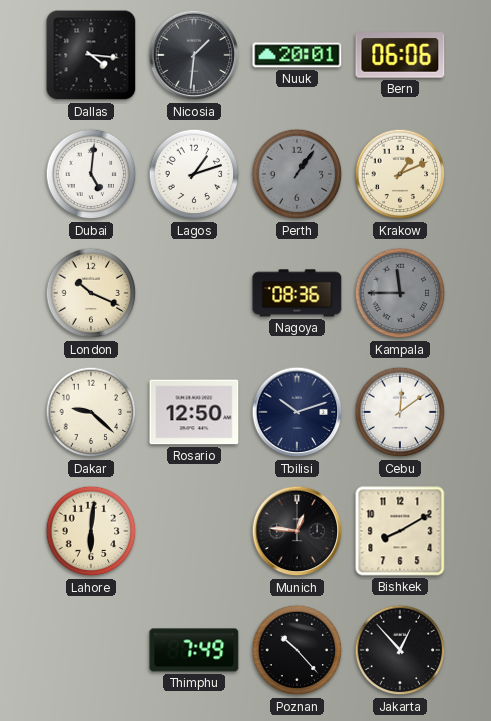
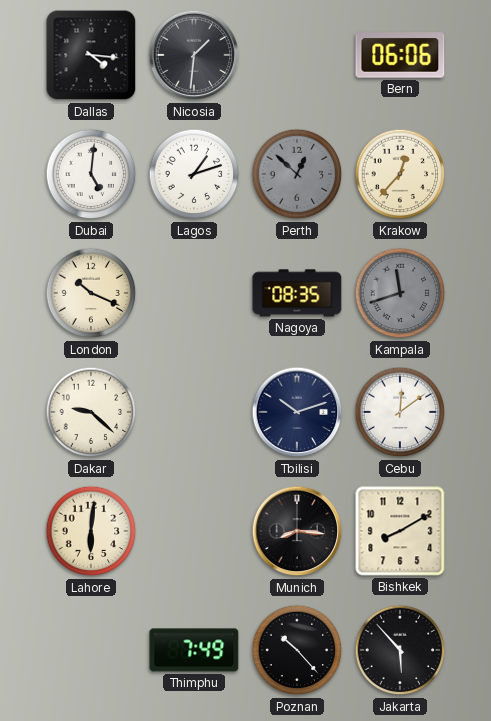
Nuuk: 20:01 -> none (297, 55)
Perth: 1:06 -> 12:52 (297, 174)
Krakow: 1:11 -> 12:37 (400, 174)
Nagoya: 08:36 -> 08:35 (297, 293)
Kampala: 11:45 -> 11:42 (400, 293)
Rosario: 12:50 -> none (194, 412)
Munich: 12:46 -> 8:16 (297, 531)
Jakarta: 12:53 -> 5:53 (400, 650)
